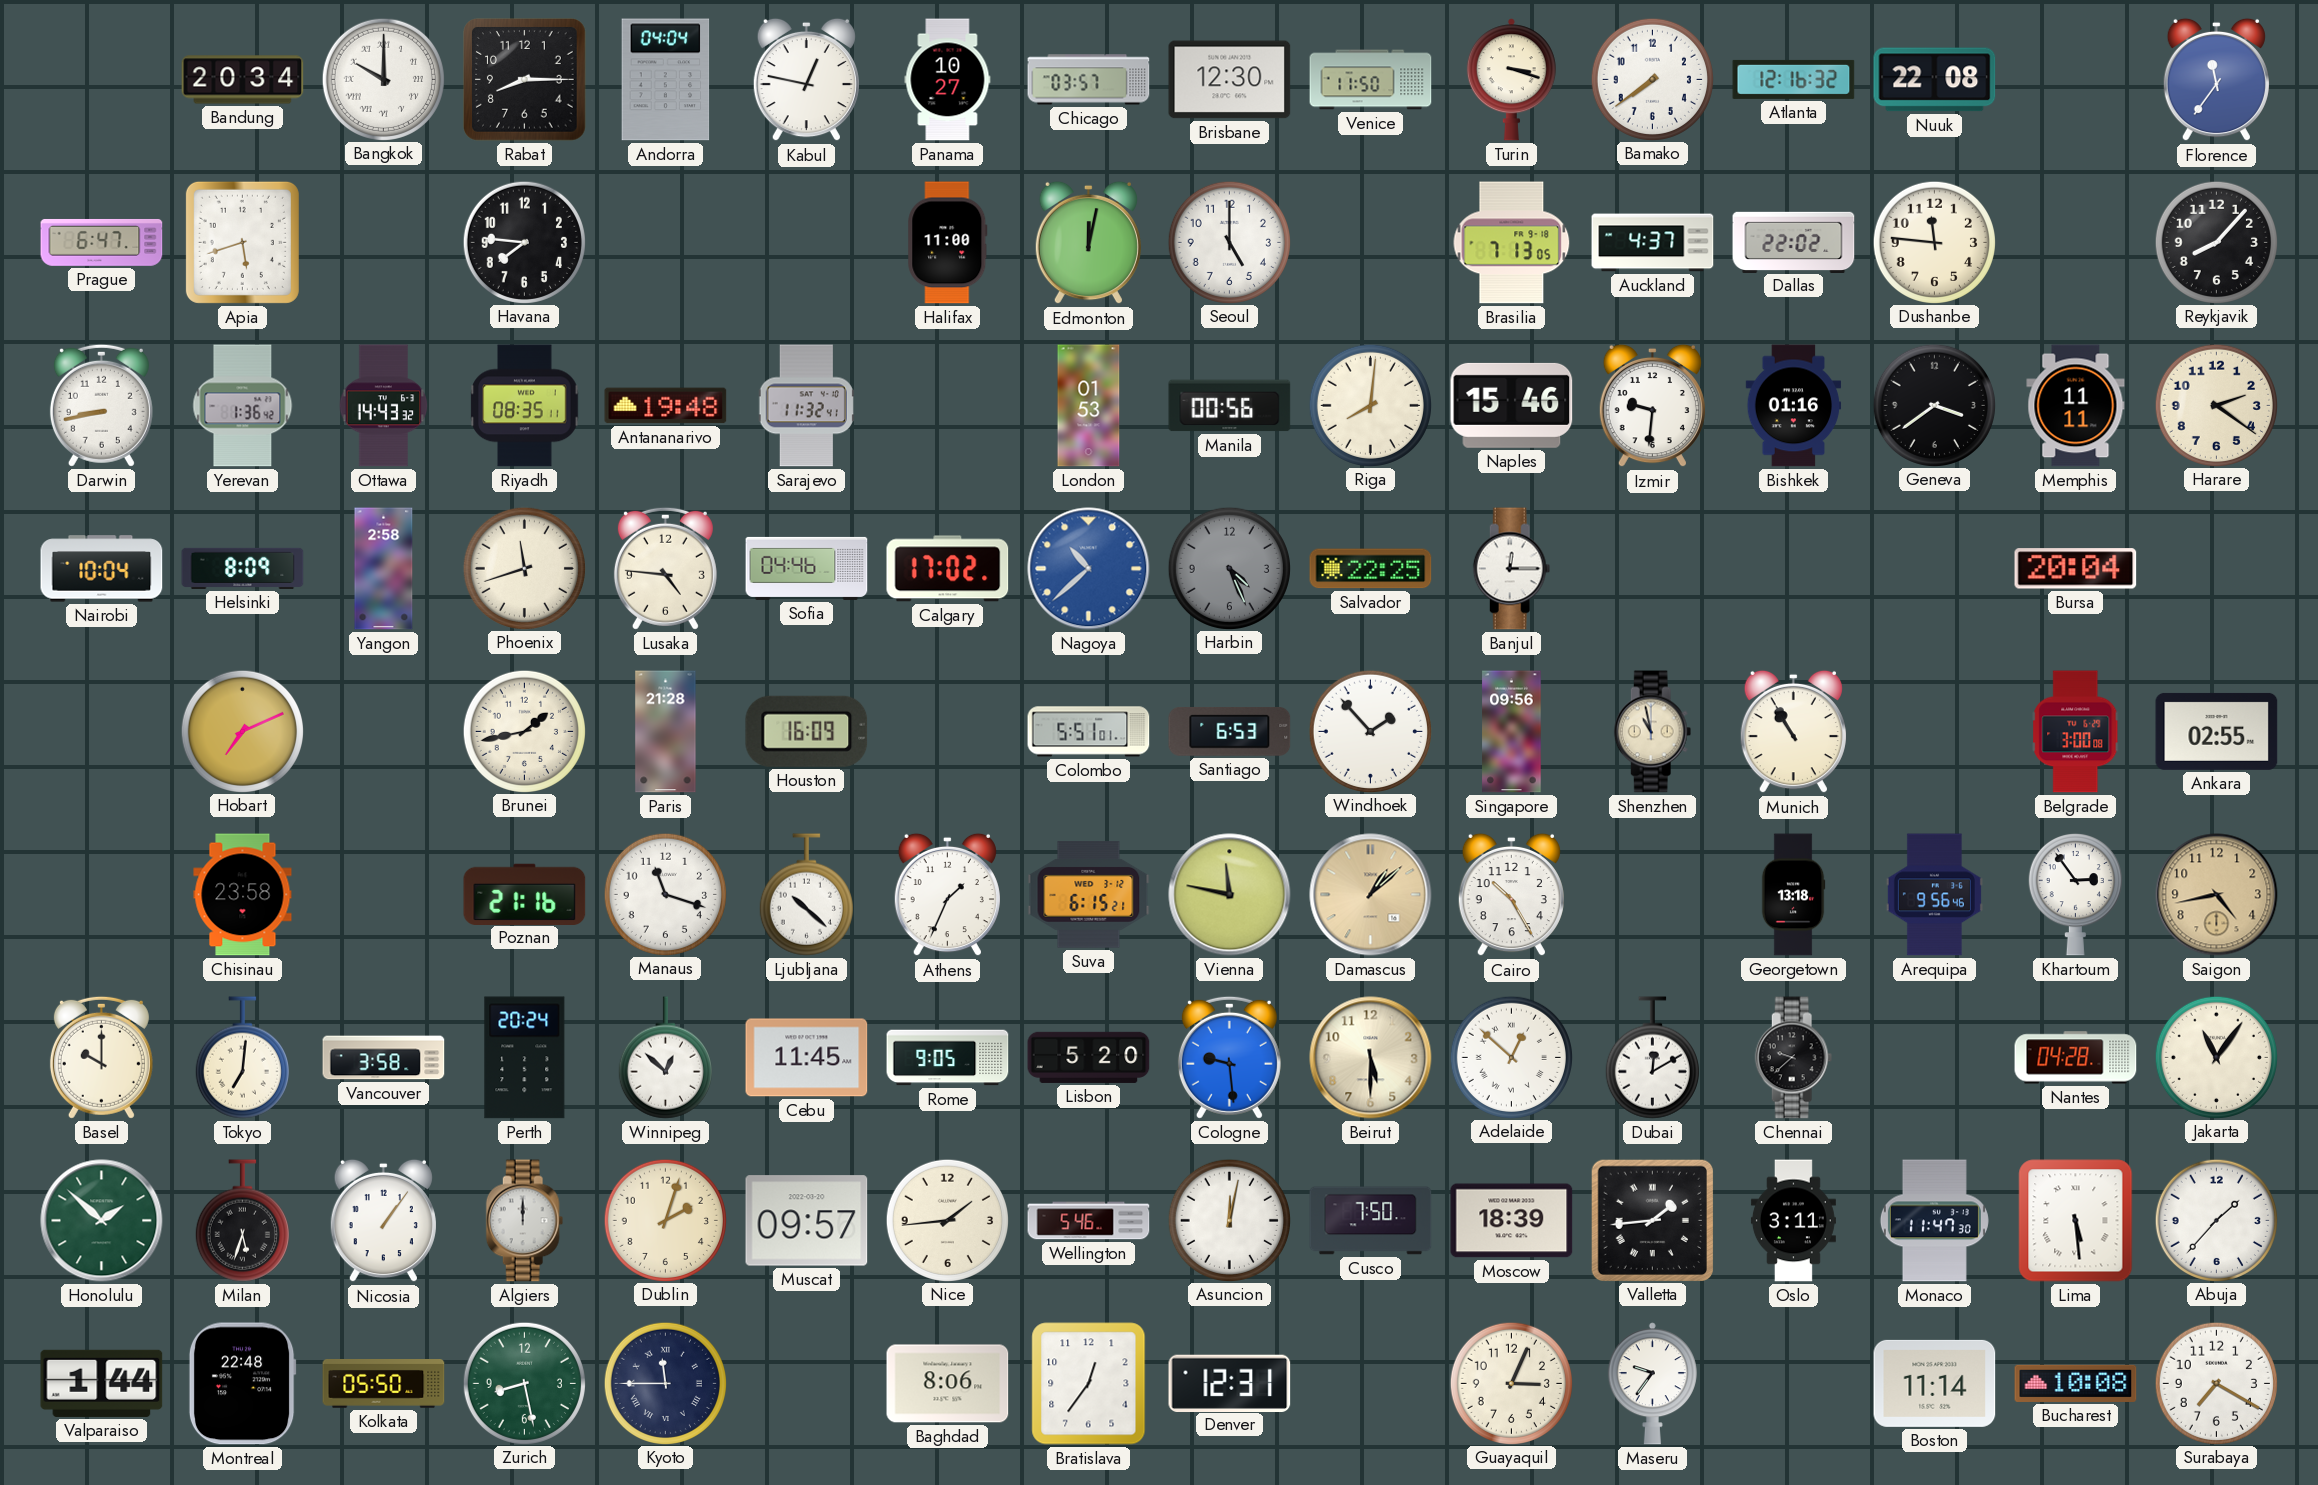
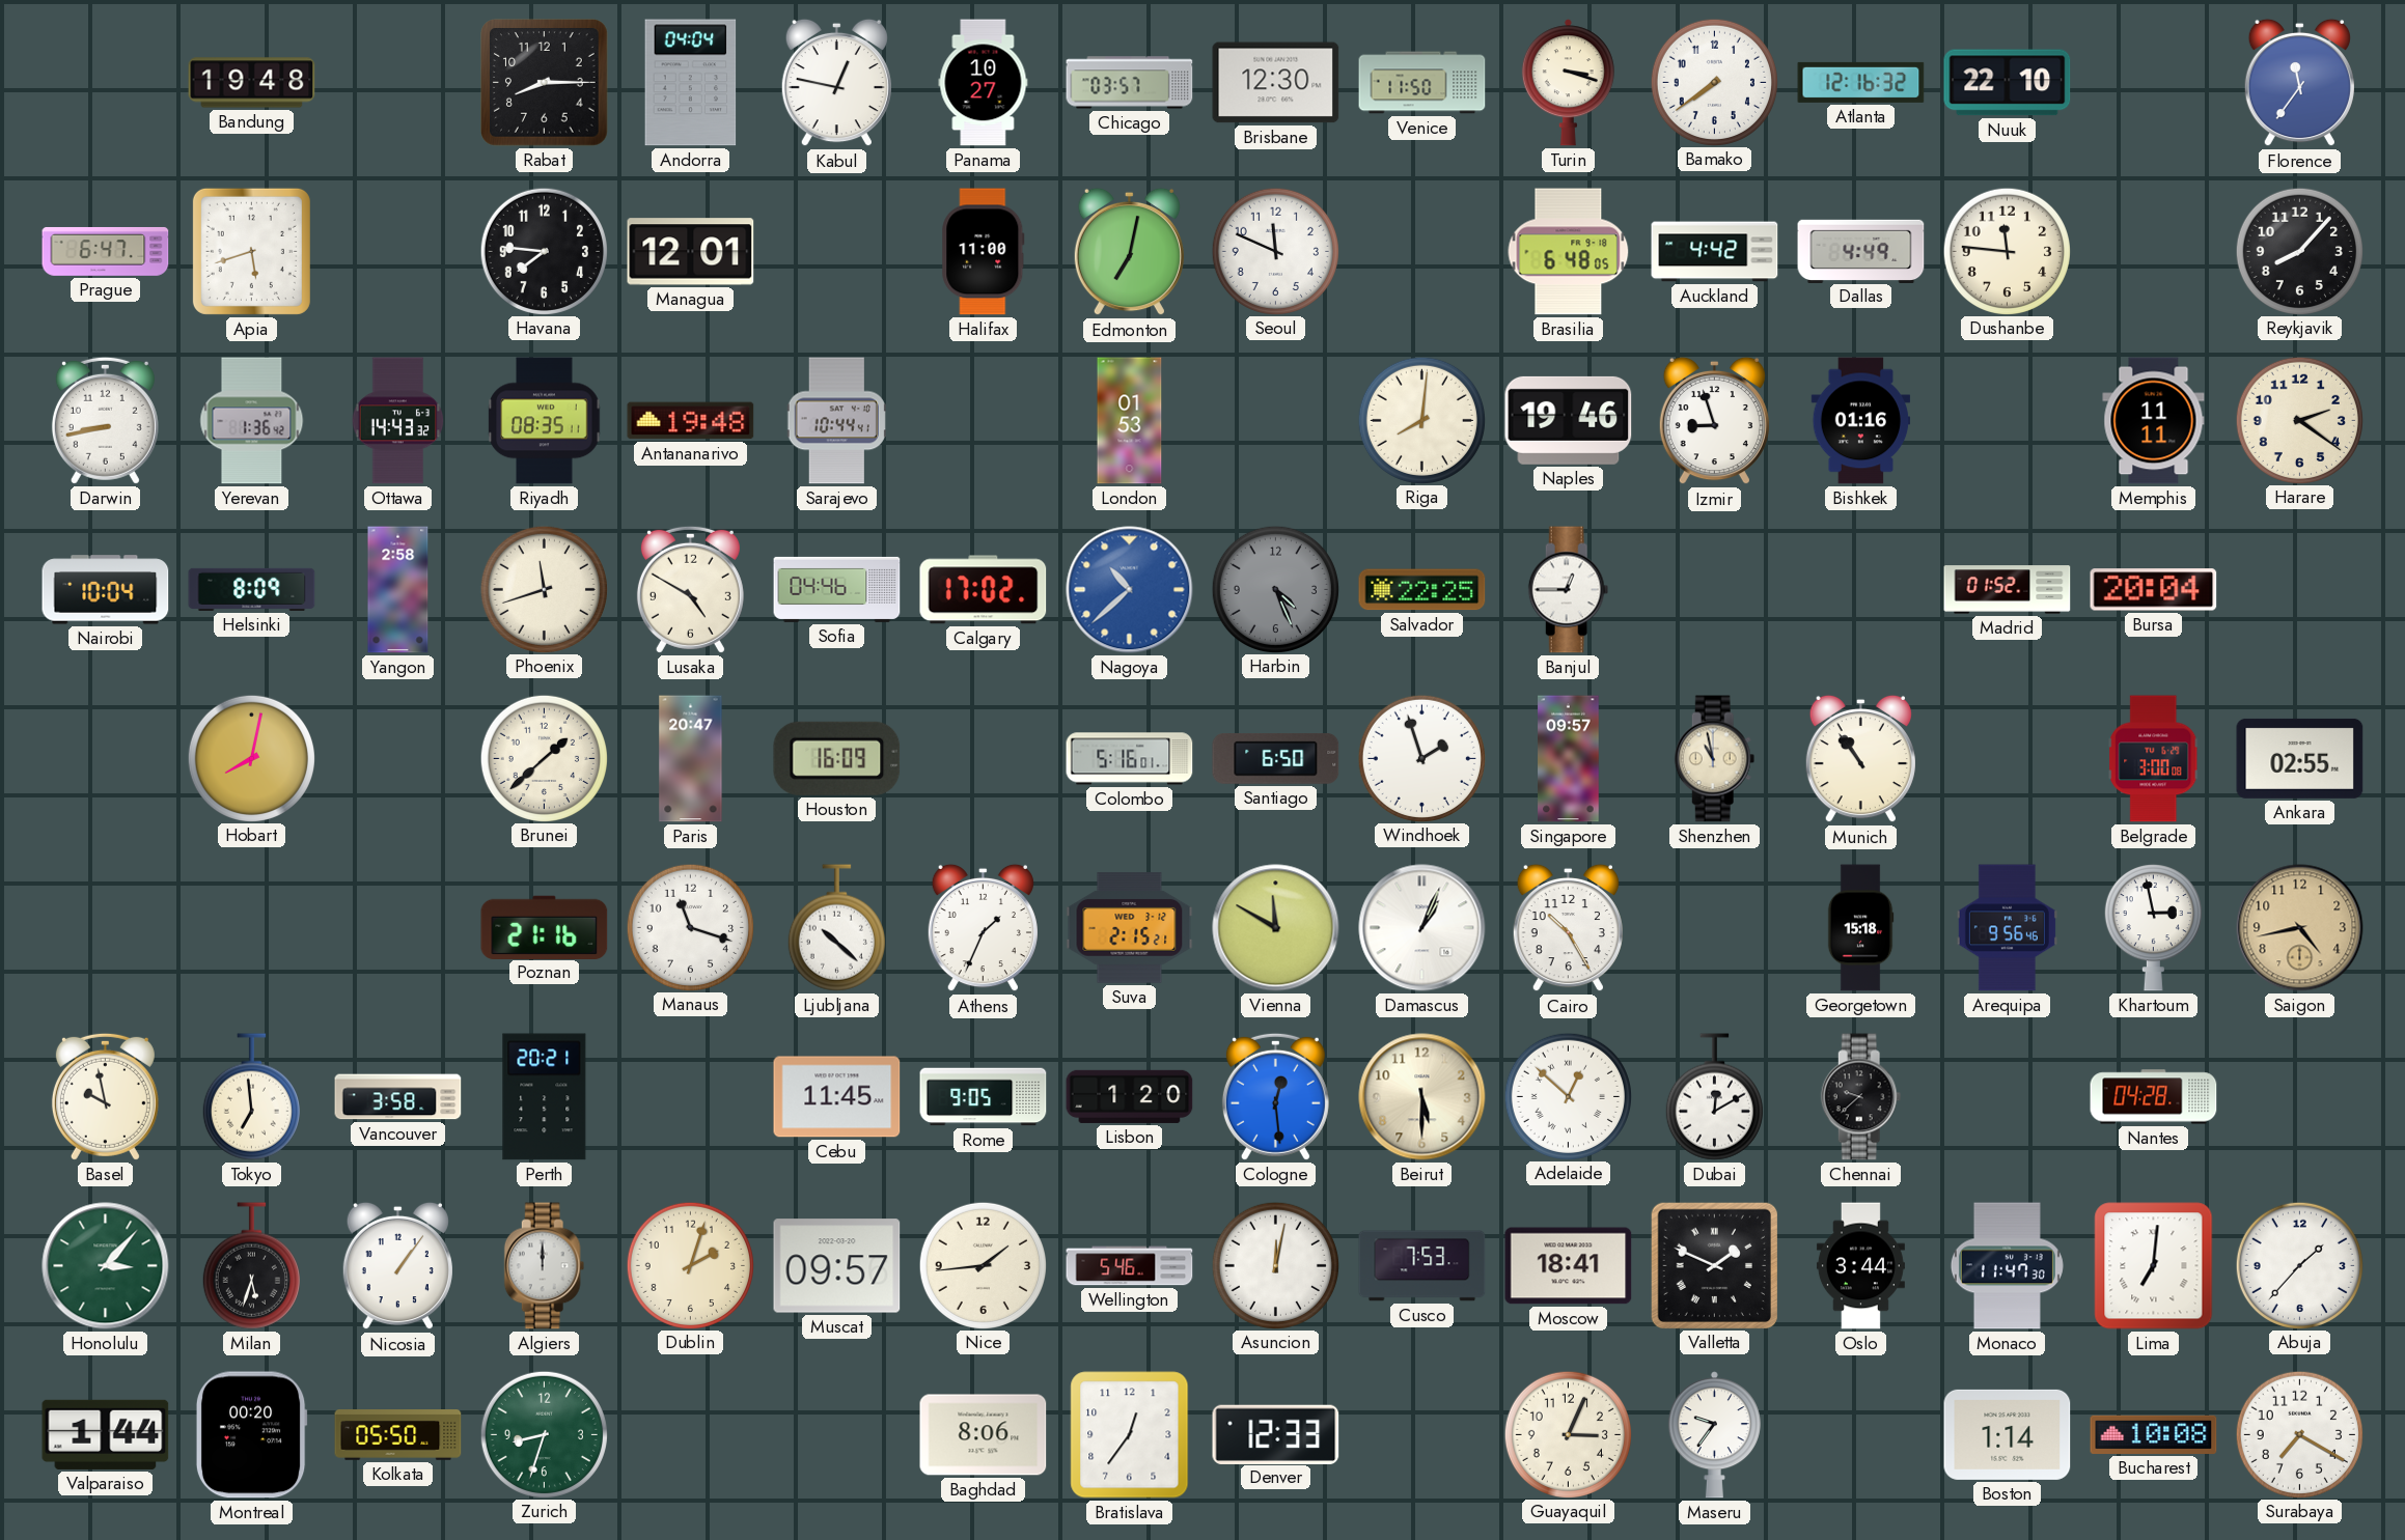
Bandung: 20:34 -> 19:48 (252, 83)
Bangkok: 10:00 -> none (383, 79)
Nuuk: 22:08 -> 22:10 (2008, 83)
Managua: none -> 12:01 (691, 252)
Edmonton: 12:02 -> 7:02 (1129, 252)
Seoul: 5:00 -> 11:49 (1275, 251)
Brasilia: 7:13 -> 6:48 (1569, 252)
Auckland: 4:37 -> 4:42 (1715, 252)
Dallas: 22:02 -> 4:49 (1861, 251)
Sarajevo: 11:32 -> 10:44 (836, 421)
Manila: 00:56 -> none (1230, 406)
Naples: 15:46 -> 19:46 (1569, 420)
Izmir: 9:31 -> 8:57 (1714, 421)
Geneva: 3:39 -> none (1934, 405)
Lusaka: 4:46 -> 4:50 (690, 589)
Banjul: 12:15 -> 12:45 (1569, 590)
Madrid: none -> 01:52 (2008, 590)
Hobart: 7:11 -> 8:02 (251, 758)
Brunei: 1:43 -> 1:38 (544, 758)
Paris: 21:28 -> 20:47 (691, 759)
Colombo: 5:51 -> 5:16 (1130, 759)
Santiago: 6:53 -> 6:50 (1276, 759)
Windhoek: 1:53 -> 1:57 (1421, 758)
Singapore: 09:56 -> 09:57 (1569, 759)
Munich: 10:55 -> 10:54 (1860, 759)
Chisinau: 23:58 -> none (243, 895)
Suva: 6:15 -> 2:15 (1130, 928)
Vienna: 11:47 -> 11:50 (1276, 928)
Damascus: 1:08 -> 1:04 (1422, 928)
Damascus dial: champagne -> white (1422, 928)
Georgetown: 13:18 -> 15:18 (1860, 928)
Khartoum: 2:54 -> 2:58 (2153, 927)
Basel: 10:00 -> 9:58 (105, 1096)
Tokyo: 7:01 -> 6:59 (251, 1097)
Perth: 20:24 -> 20:21 (545, 1097)
Winnipeg: 12:52 -> none (665, 1058)
Lisbon: 5:20 -> 1:20 (1130, 1096)
Cologne: 9:29 -> 12:29 (1275, 1096)
Jakarta: 11:06 -> none (2216, 1057)
Honolulu: 1:52 -> 3:07 (106, 1266)
Cusco: 7:50 -> 7:53 (1422, 1266)
Moscow: 18:39 -> 18:41 (1569, 1266)
Valletta: 1:44 -> 1:49 (1714, 1265)
Oslo: 3:11 -> 3:44 (1860, 1266)
Lima: 5:29 -> 7:01 (2154, 1266)
Montreal: 22:48 -> 00:20 (251, 1435)
Zurich: 8:28 -> 8:33 (544, 1434)
Kyoto: 11:45 -> none (665, 1383)
Denver: 12:31 -> 12:33 (1276, 1434)
Boston: 11:14 -> 1:14 (2008, 1434)
